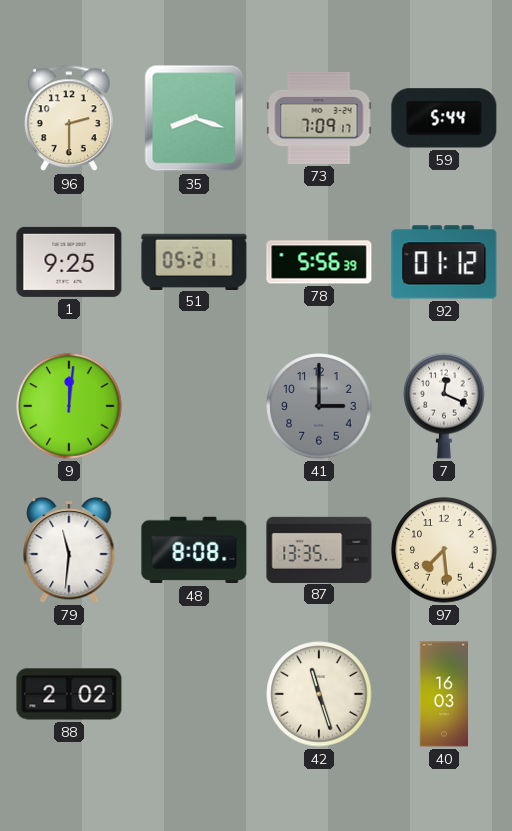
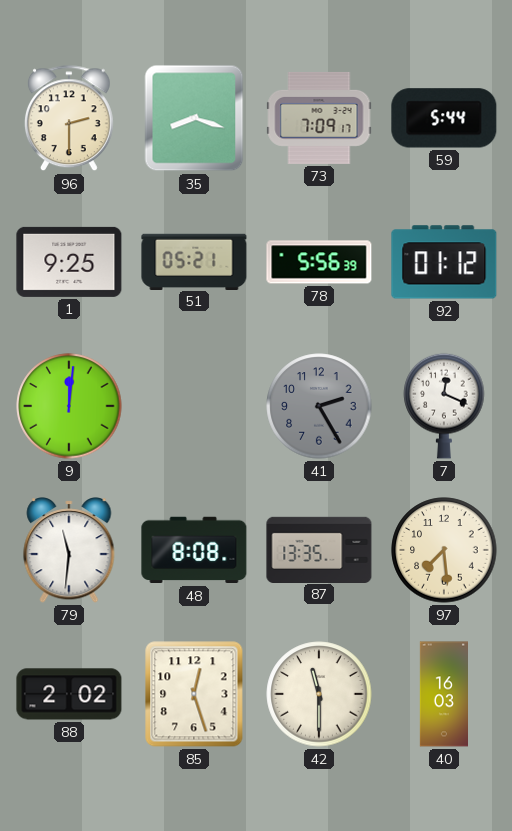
41: 3:00 -> 2:25 (319, 406)
85: none -> 12:27 (194, 694)
42: 11:27 -> 11:30 (319, 694)
